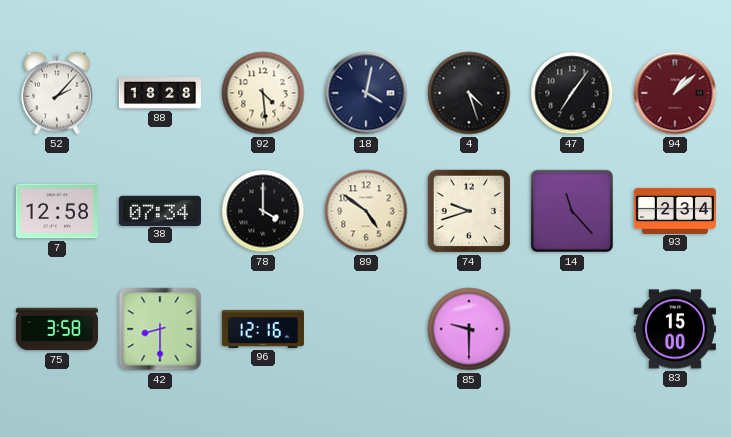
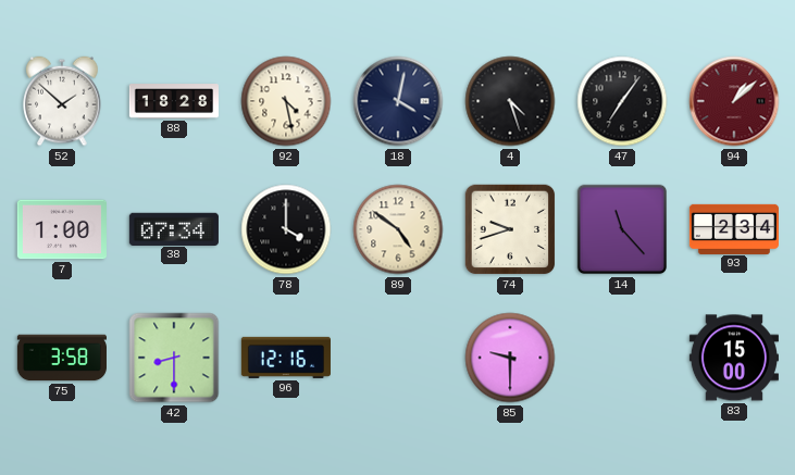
52: 2:07 -> 1:52 (62, 101)
92: 4:29 -> 4:28 (286, 101)
7: 12:58 -> 1:00 (62, 229)
